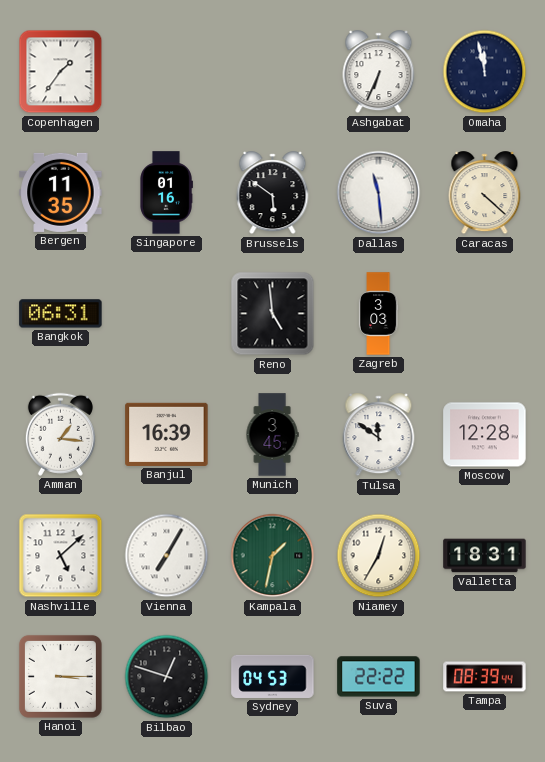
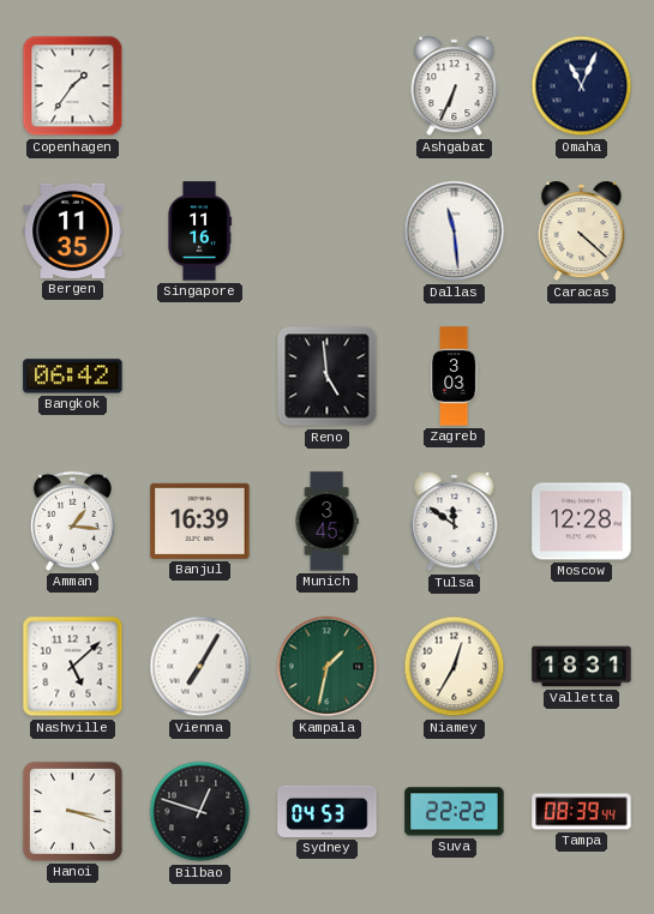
Omaha: 11:58 -> 11:04 (582, 86)
Singapore: 01:16 -> 11:16 (199, 231)
Brussels: 5:51 -> none (273, 193)
Bangkok: 06:31 -> 06:42 (73, 377)
Hanoi: 3:15 -> 3:18 (72, 811)
